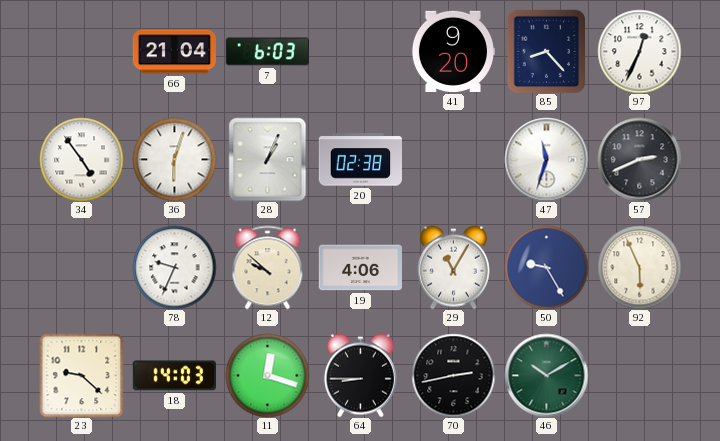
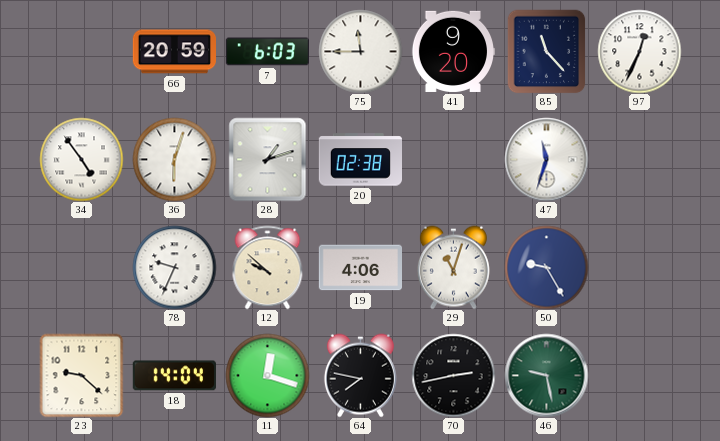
66: 21:04 -> 20:59 (174, 52)
75: none -> 11:45 (360, 51)
85: 8:23 -> 11:23 (547, 51)
28: 1:04 -> 1:12 (268, 159)
57: 2:41 -> none (639, 159)
29: 11:05 -> 11:03 (453, 267)
92: 5:56 -> none (639, 267)
18: 14:03 -> 14:04 (174, 376)
64: 8:45 -> 7:47 (360, 375)
46: 10:10 -> 9:28 (546, 375)
